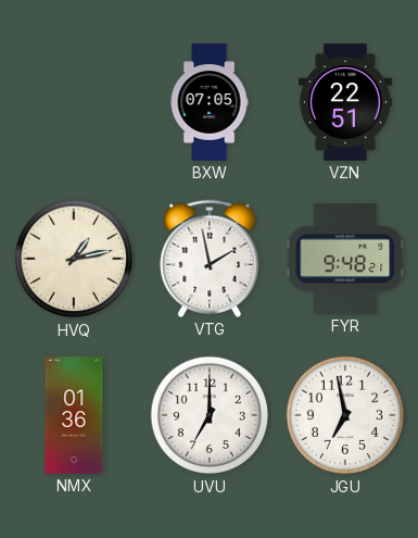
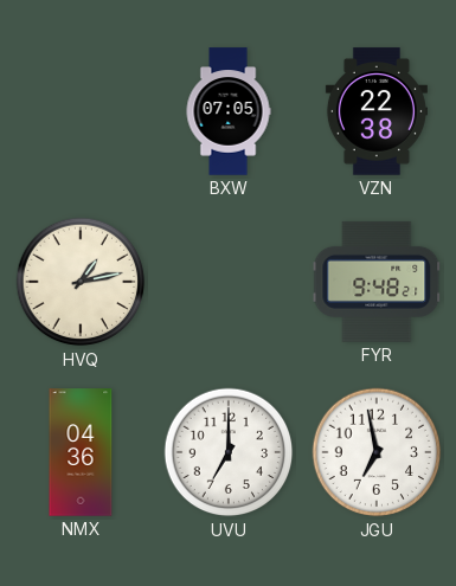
VZN: 22:51 -> 22:38 (377, 111)
VTG: 1:58 -> none (210, 259)
NMX: 01:36 -> 04:36 (81, 452)
